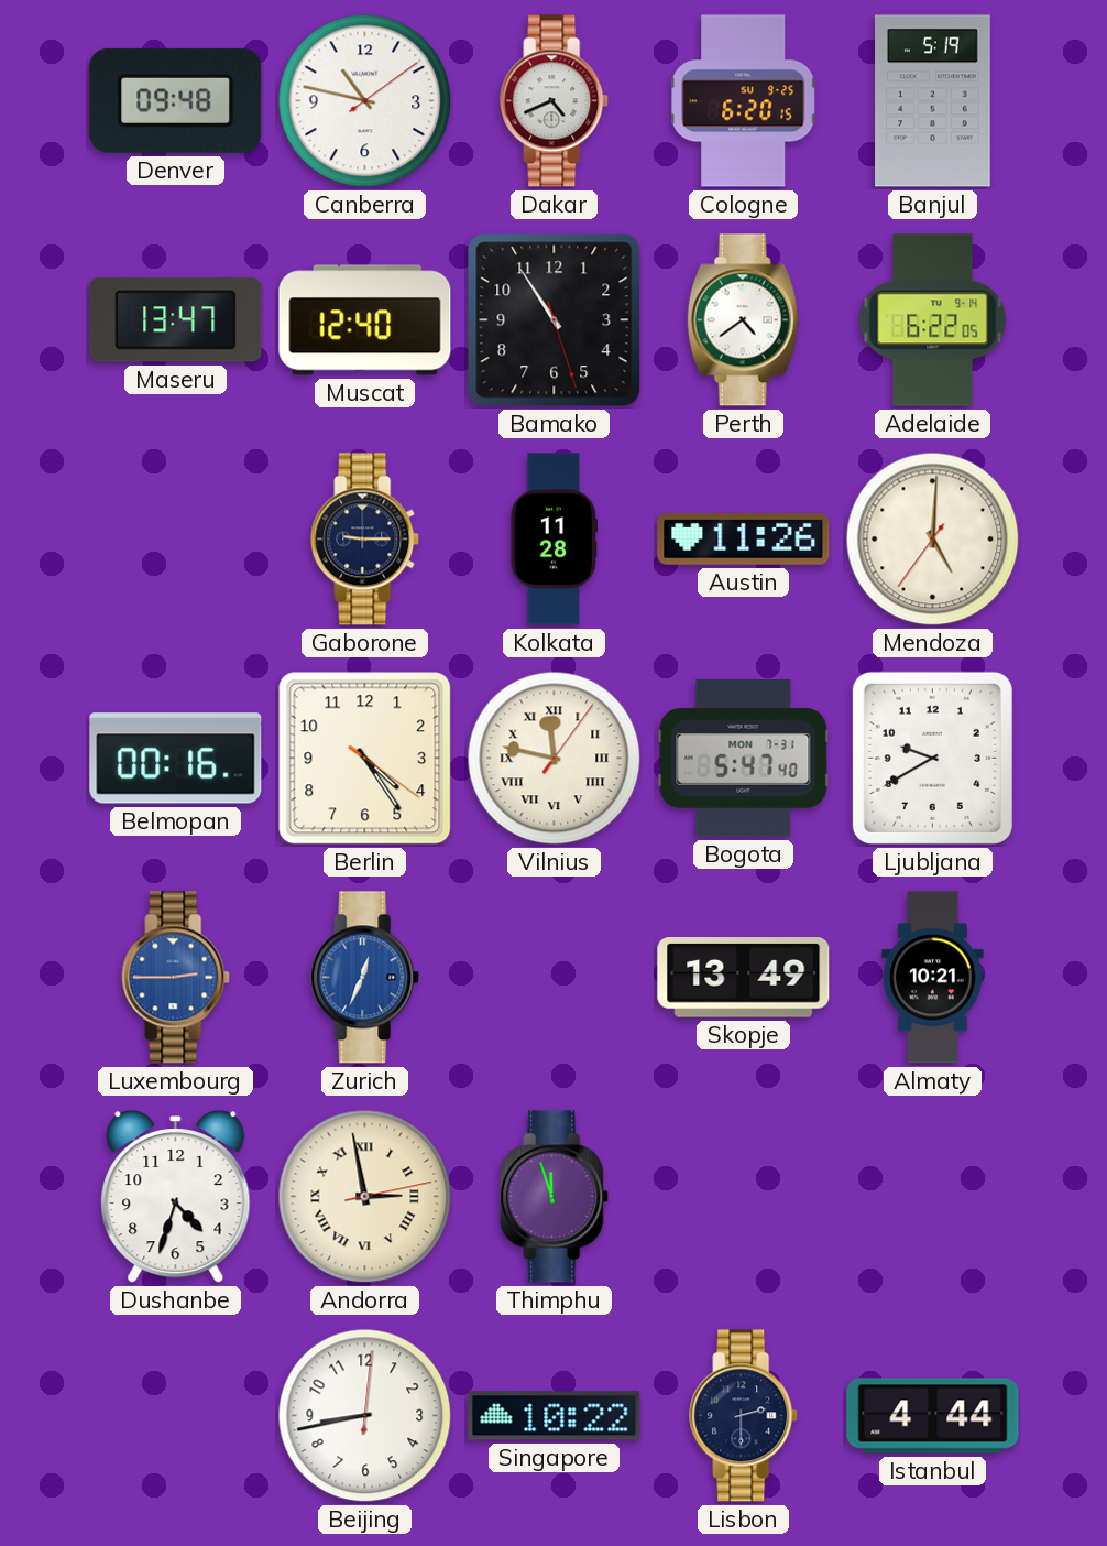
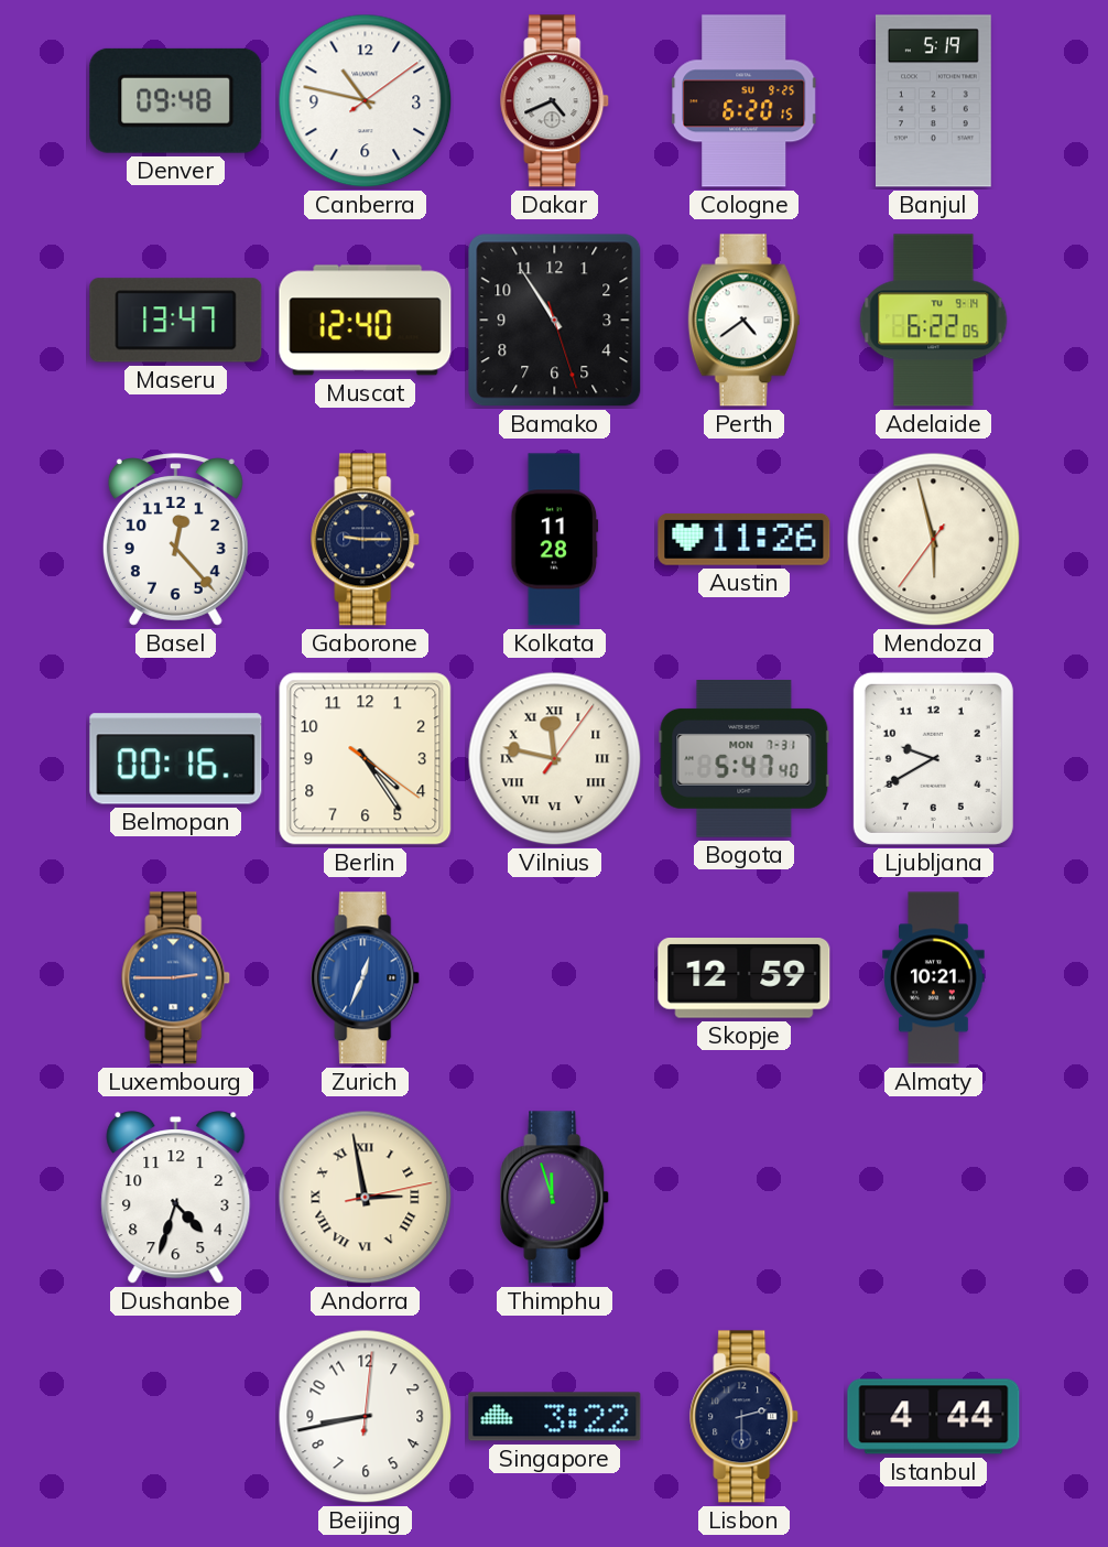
Basel: none -> 12:23 (175, 540)
Mendoza: 5:00 -> 5:57 (934, 540)
Skopje: 13:49 -> 12:59 (745, 978)
Singapore: 10:22 -> 3:22 (555, 1417)
